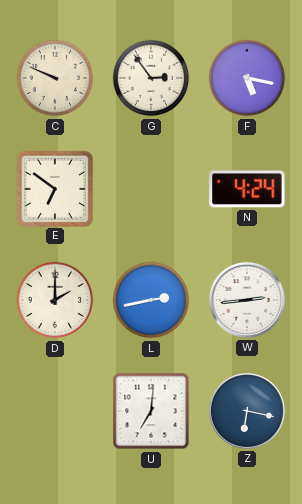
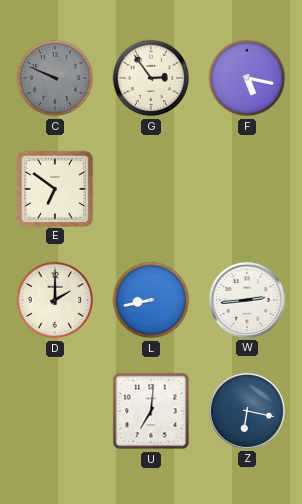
C dial: cream -> grey (55, 78)
N: 4:24 -> none (247, 189)
L: 2:43 -> 8:43 (151, 300)
